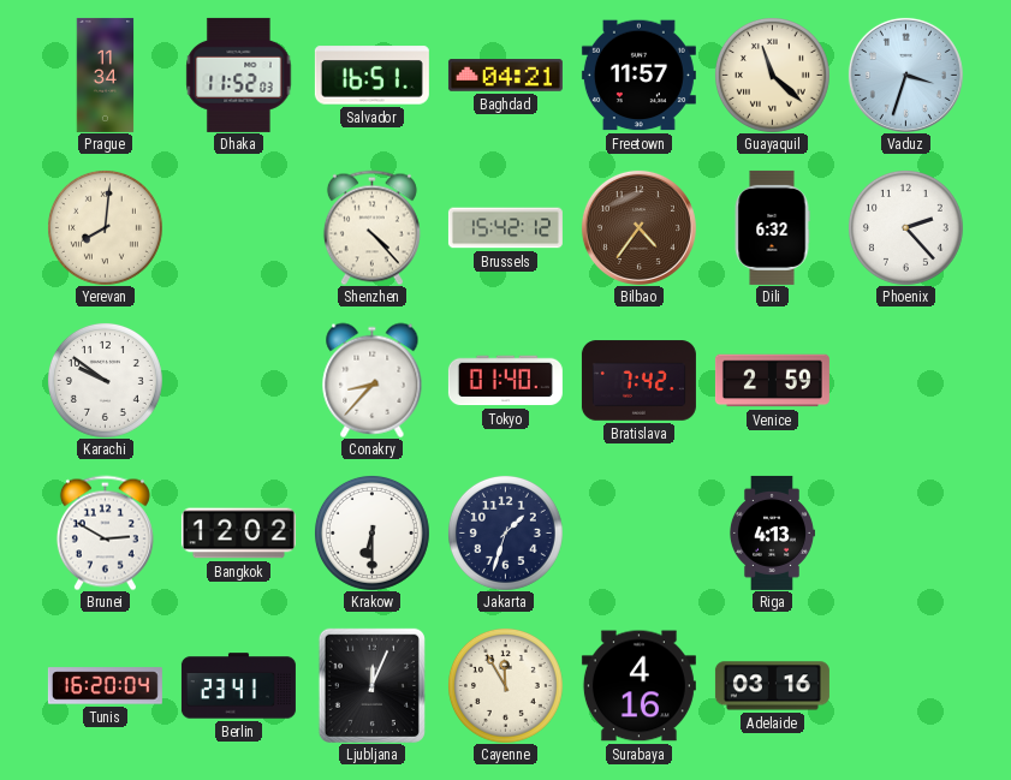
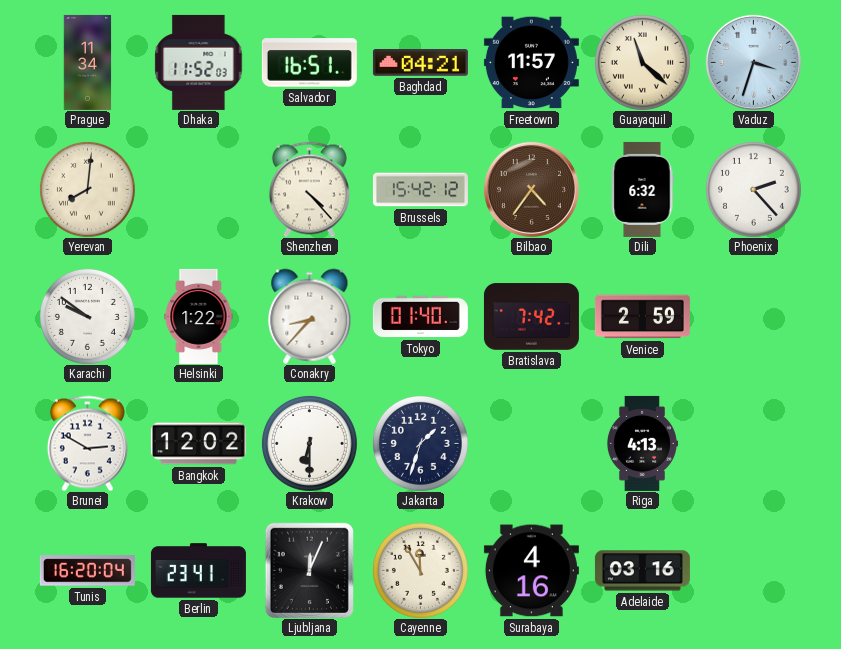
Helsinki: none -> 1:22 (199, 316)
